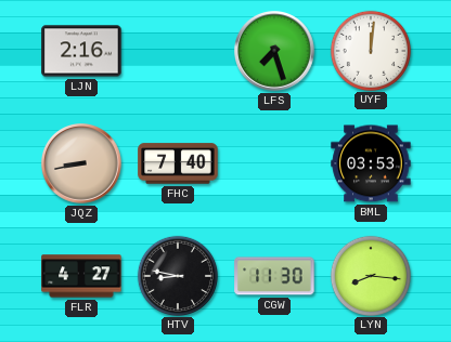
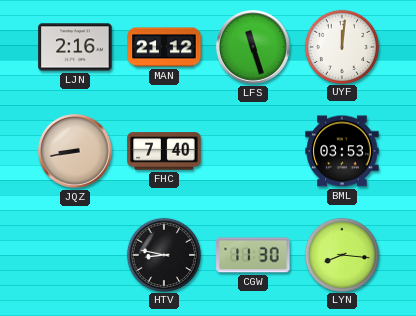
MAN: none -> 21:12 (164, 47)
LFS: 7:27 -> 11:27 (254, 48)
FLR: 4:27 -> none (81, 276)
